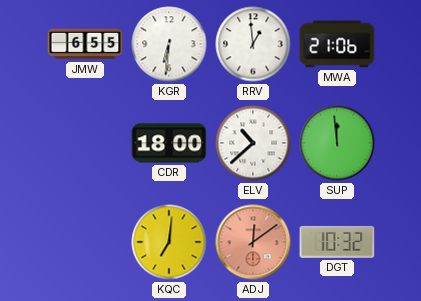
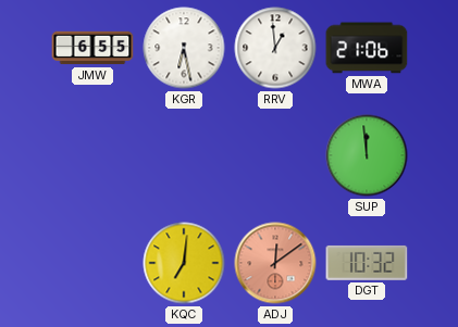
KGR: 6:31 -> 6:28 (184, 48)
CDR: 18:00 -> none (169, 143)
ELV: 10:38 -> none (253, 143)
